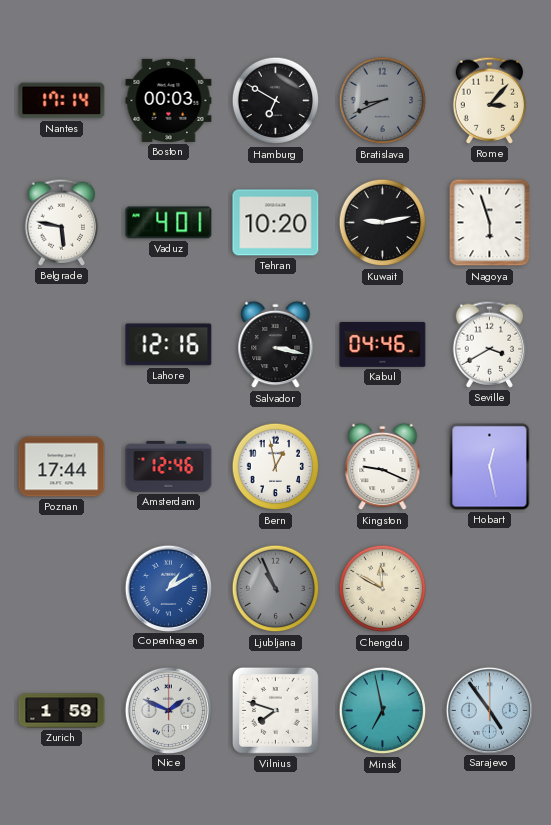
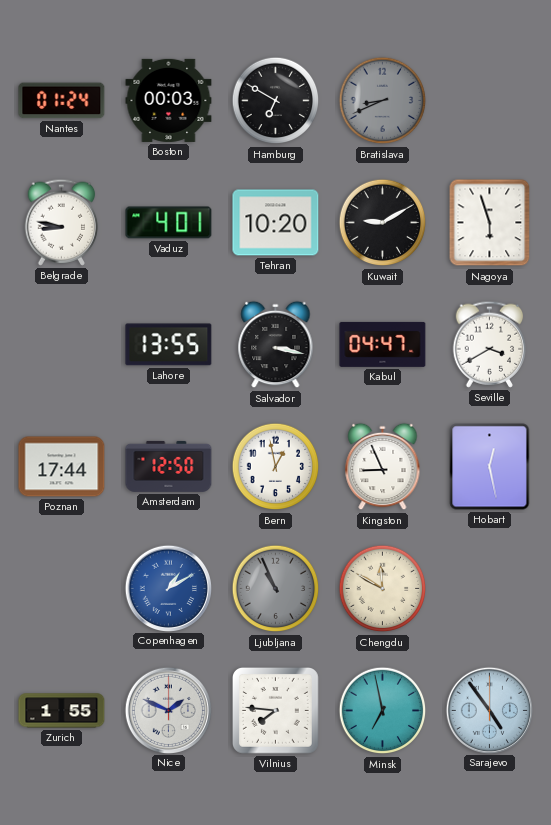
Nantes: 17:14 -> 01:24 (62, 101)
Rome: 3:07 -> none (490, 100)
Belgrade: 5:47 -> 8:47 (62, 222)
Kuwait: 9:13 -> 9:10 (383, 223)
Lahore: 12:16 -> 13:55 (169, 345)
Kabul: 04:46 -> 04:47 (383, 344)
Amsterdam: 12:46 -> 12:50 (169, 466)
Kingston: 9:19 -> 8:56 (383, 467)
Zurich: 1:59 -> 1:55 (62, 711)
Vilnius: 7:48 -> 7:46 (275, 710)
